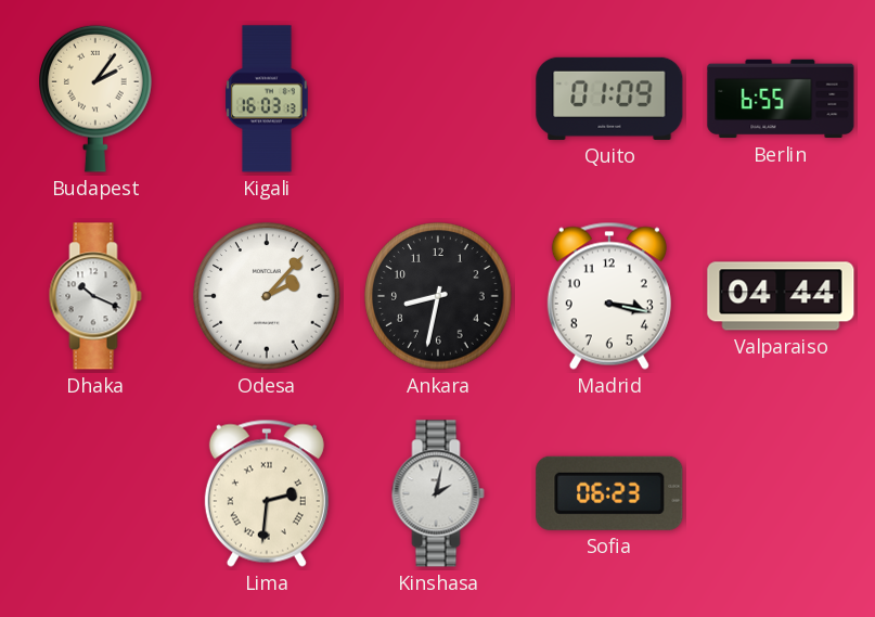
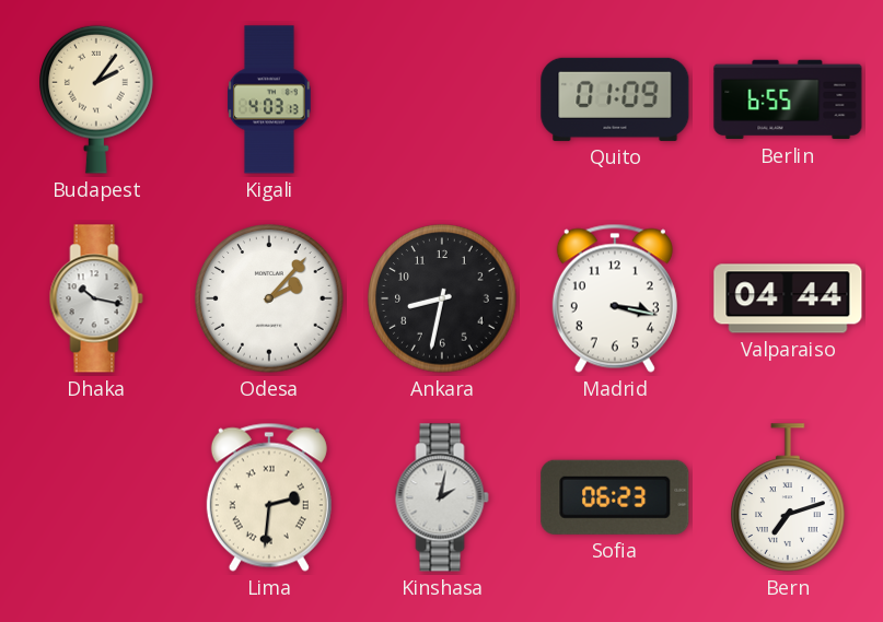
Kigali: 16:03 -> 4:03 (269, 99)
Dhaka: 10:19 -> 10:17 (96, 298)
Bern: none -> 7:12 (788, 497)
